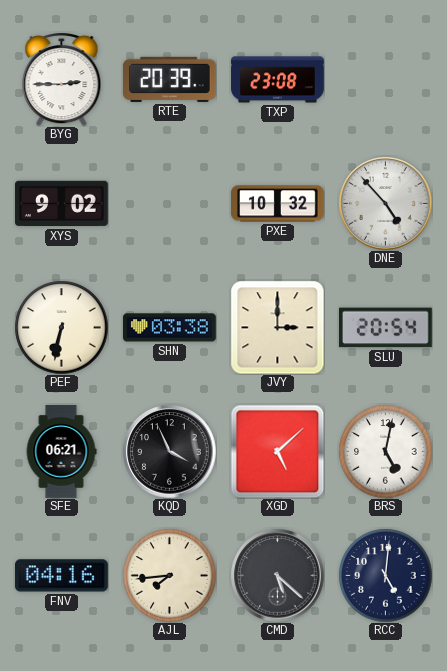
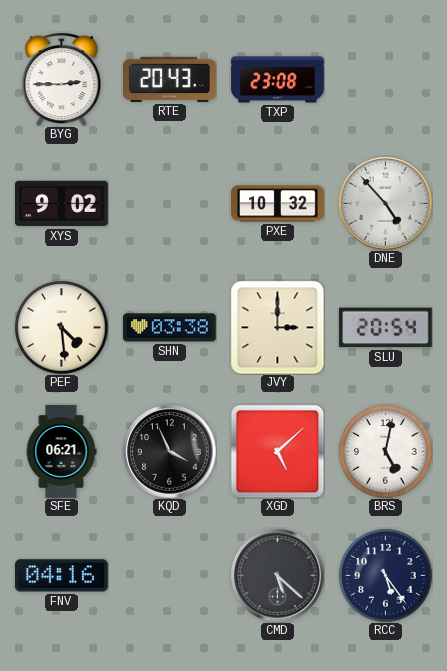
RTE: 20:39 -> 20:43 (170, 79)
PEF: 6:32 -> 4:29 (61, 327)
AJL: 7:44 -> none (169, 575)
RCC: 5:01 -> 5:24 (385, 575)
